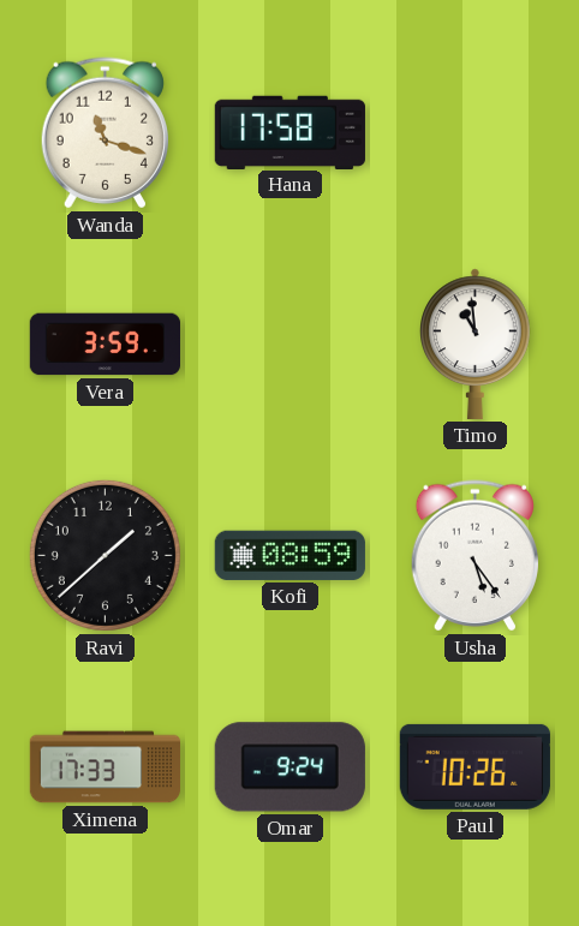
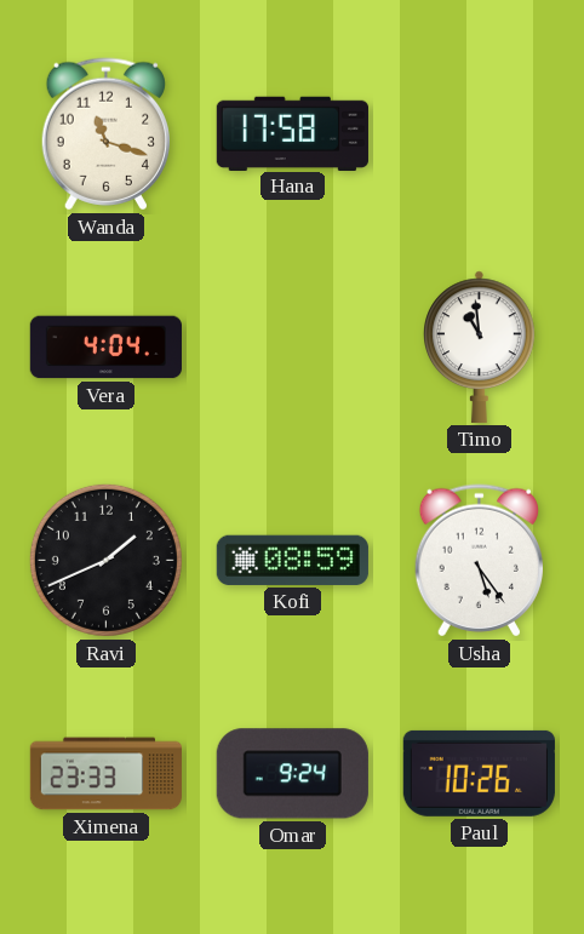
Vera: 3:59 -> 4:04 (105, 348)
Ravi: 1:38 -> 1:41 (105, 560)
Ximena: 17:33 -> 23:33 (105, 774)
